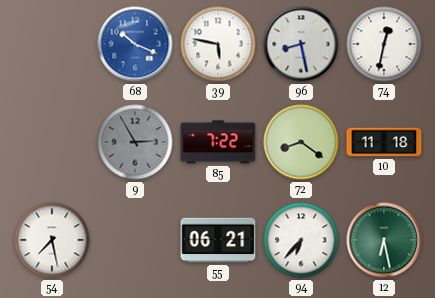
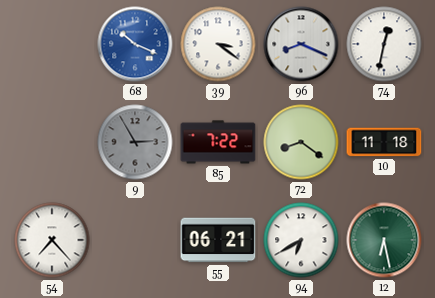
39: 5:47 -> 3:21 (218, 44)
96: 8:28 -> 8:19 (301, 44)
54: 7:28 -> 7:23 (52, 240)
94: 6:37 -> 6:40 (301, 240)
